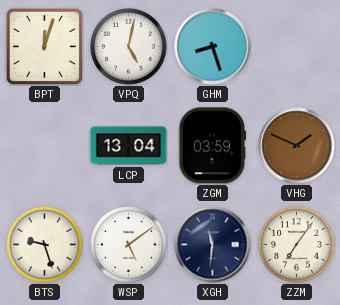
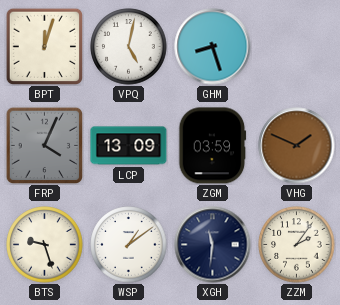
FRP: none -> 4:04 (44, 145)
LCP: 13:04 -> 13:09 (129, 146)
WSP: 5:09 -> 1:09 (129, 245)
ZZM: 7:06 -> 2:06 (297, 245)
